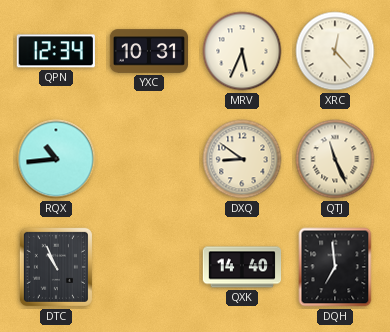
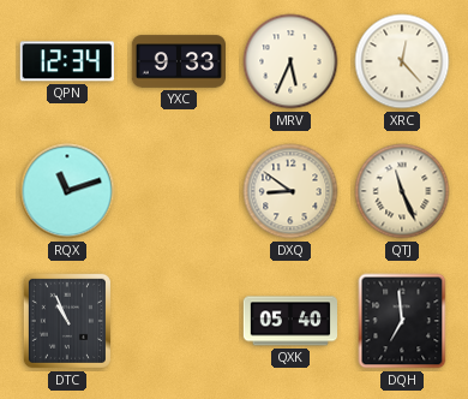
YXC: 10:31 -> 9:33 (179, 61)
RQX: 10:44 -> 11:12 (67, 191)
QXK: 14:40 -> 05:40 (289, 321)
